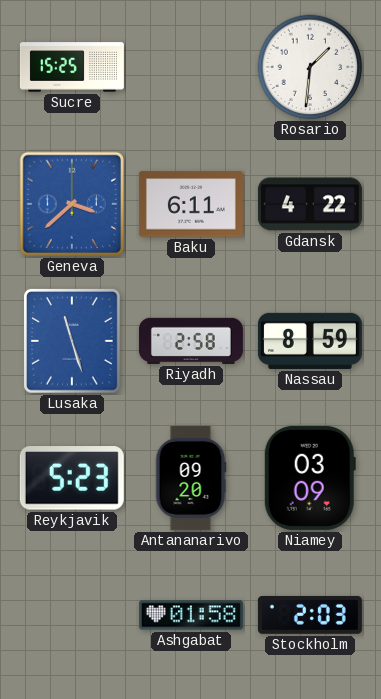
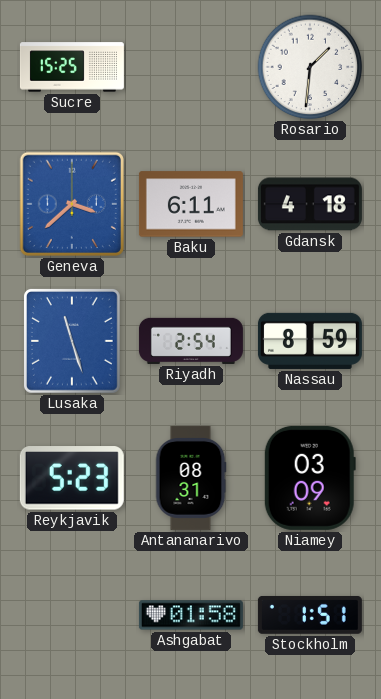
Gdansk: 4:22 -> 4:18 (310, 204)
Riyadh: 2:58 -> 2:54 (191, 341)
Antananarivo: 09:20 -> 08:31 (191, 478)
Stockholm: 2:03 -> 1:51 (310, 615)
